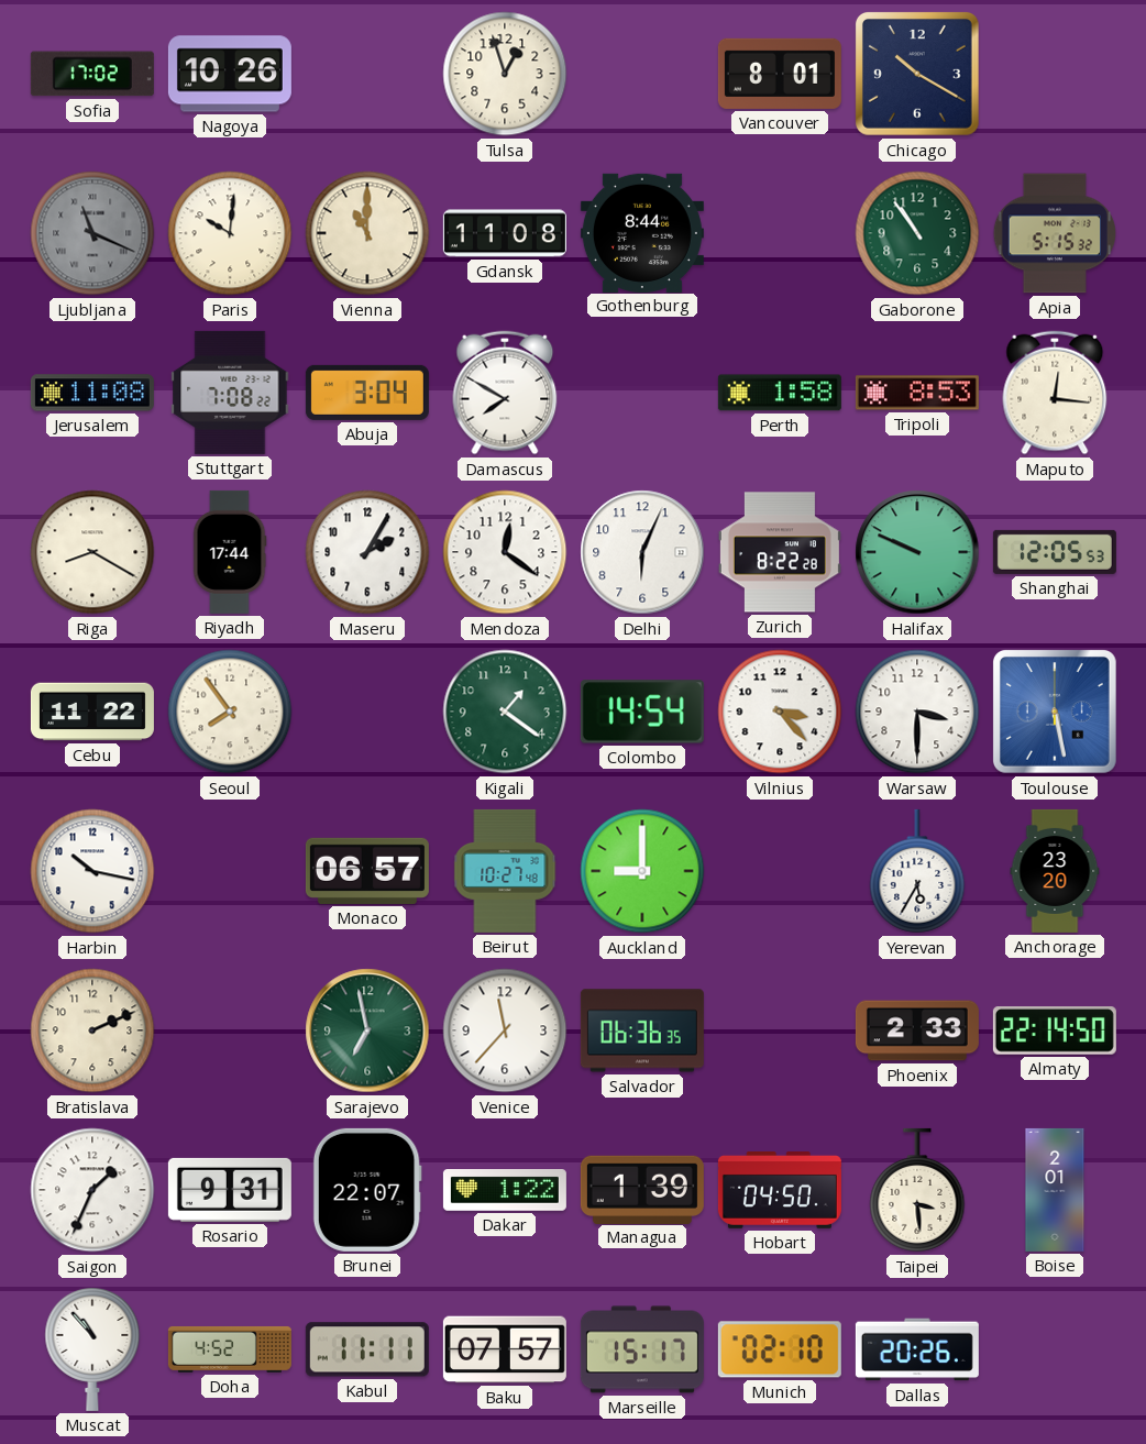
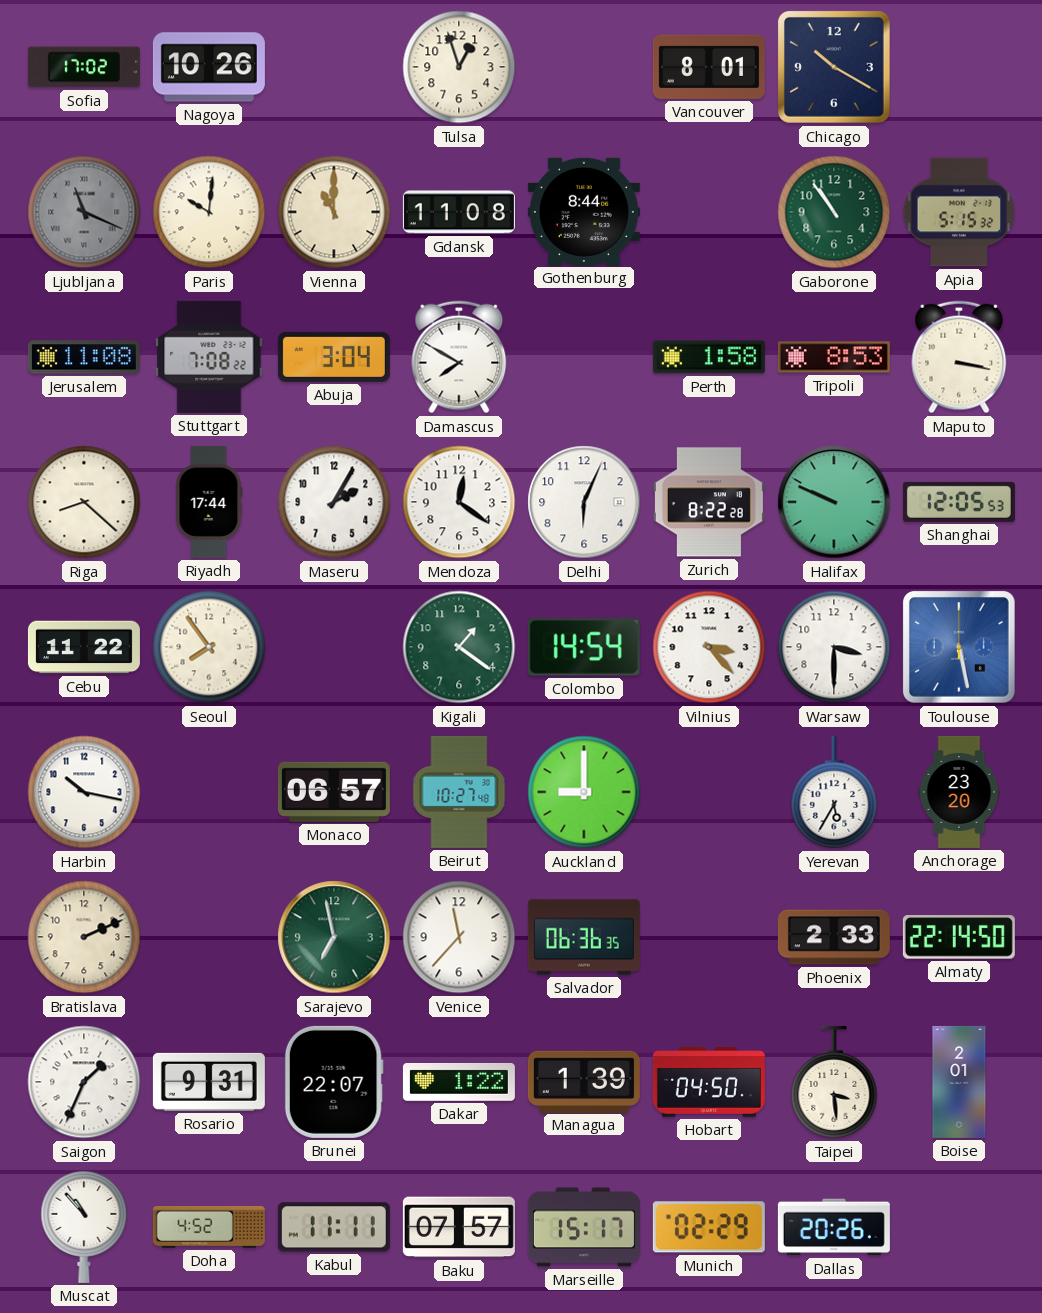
Maputo: 12:16 -> 3:17 (959, 357)
Riga: 8:20 -> 8:22 (84, 502)
Munich: 02:10 -> 02:29 (709, 1227)
